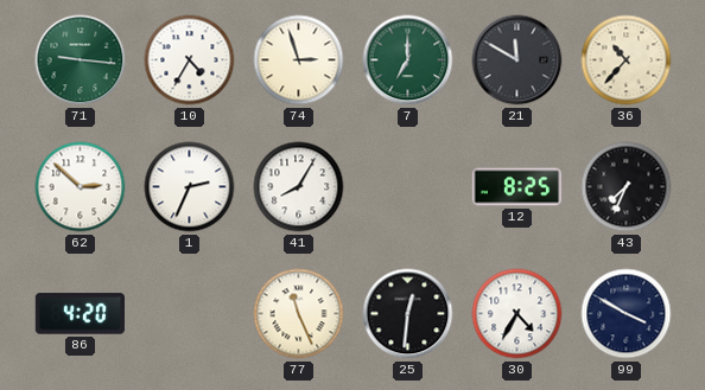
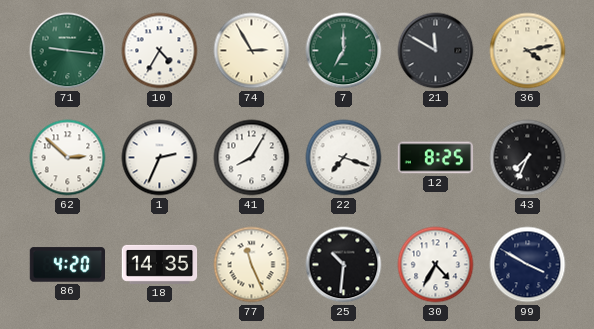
74: 2:57 -> 2:55 (252, 51)
36: 10:37 -> 4:13 (528, 51)
22: none -> 7:18 (344, 158)
18: none -> 14:35 (160, 264)
25: 12:31 -> 10:31 (344, 265)
